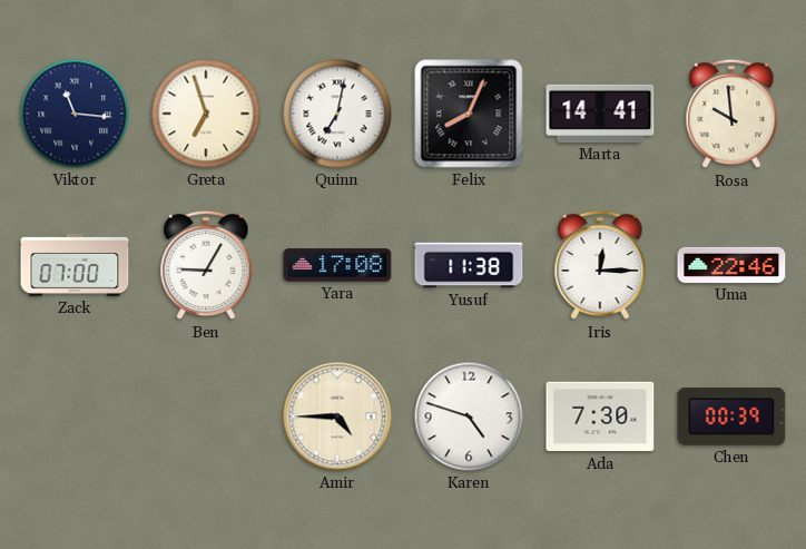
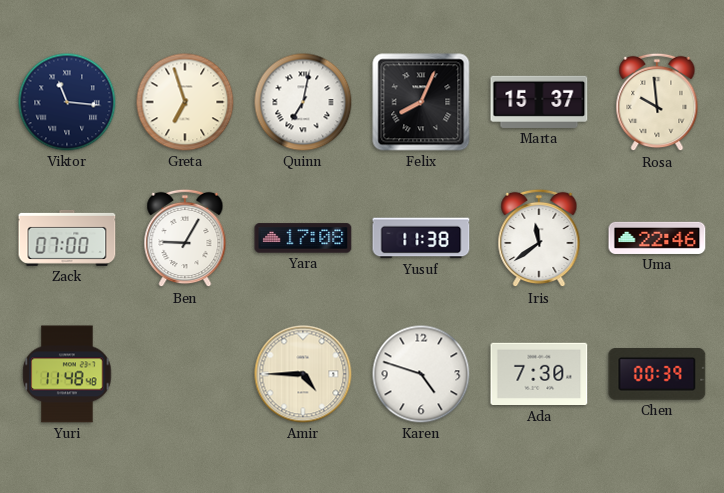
Marta: 14:41 -> 15:37 (539, 102)
Iris: 12:15 -> 11:39 (539, 238)
Yuri: none -> 11:48 (67, 374)
